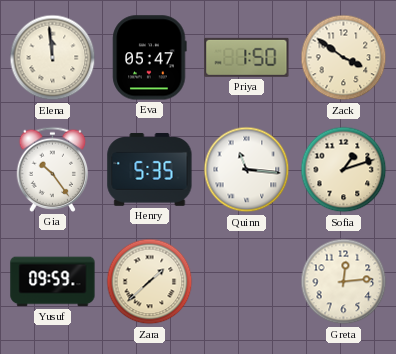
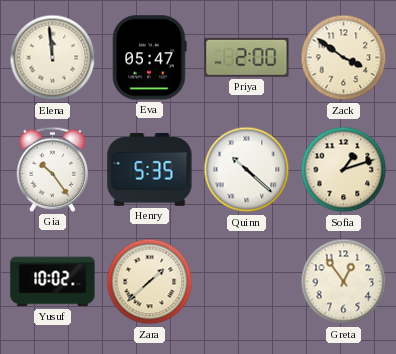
Priya: 1:50 -> 2:00 (247, 57)
Quinn: 11:16 -> 10:22 (247, 170)
Yusuf: 09:59 -> 10:02 (53, 282)
Greta: 12:14 -> 12:54 (344, 282)
